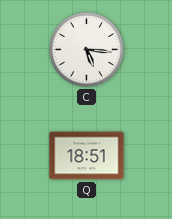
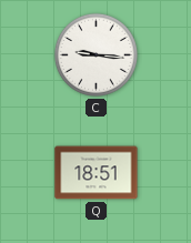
C: 5:16 -> 9:16 (95, 54)
